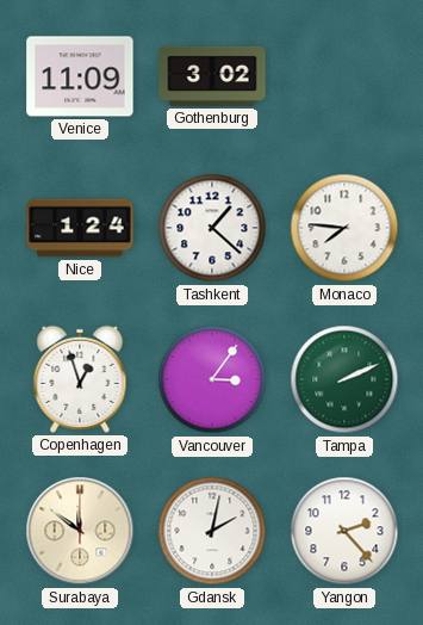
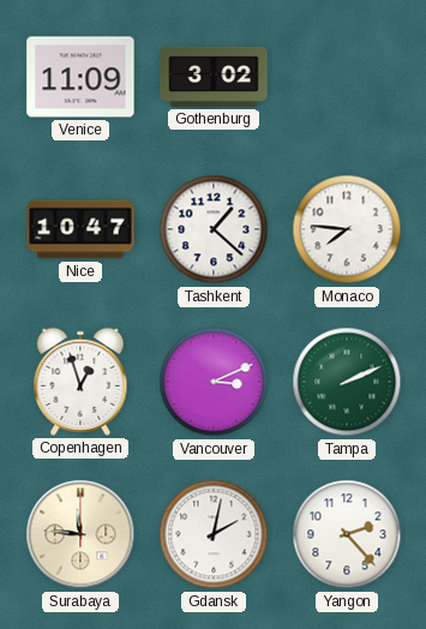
Nice: 1:24 -> 10:47 (80, 229)
Vancouver: 3:06 -> 3:11 (214, 382)
Surabaya: 11:51 -> 11:46 (80, 534)
